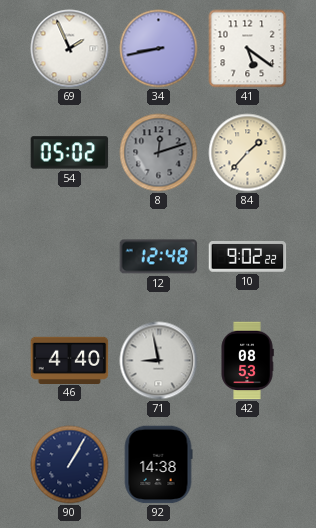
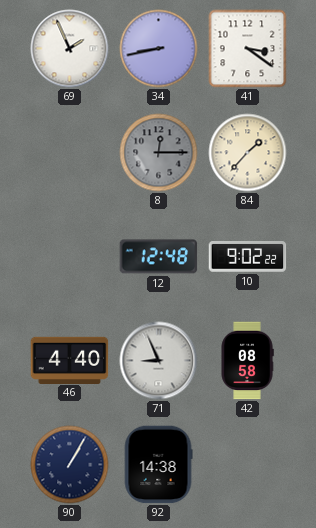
41: 5:21 -> 3:21 (248, 49)
54: 05:02 -> none (70, 153)
8: 12:12 -> 12:15 (159, 153)
71: 8:58 -> 8:56 (159, 361)
42: 08:53 -> 08:58 (247, 361)
